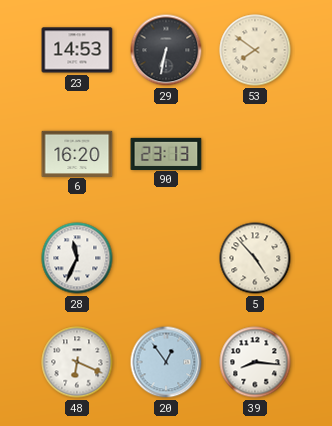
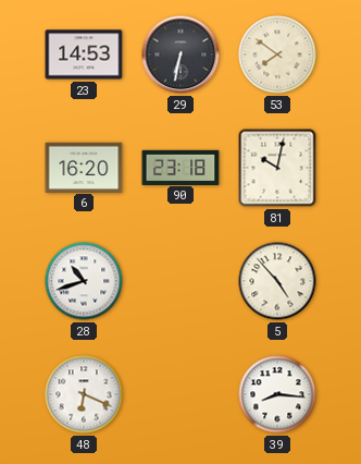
90: 23:13 -> 23:18 (180, 167)
81: none -> 10:02 (277, 168)
28: 11:34 -> 10:42 (84, 281)
20: 12:54 -> none (166, 362)
